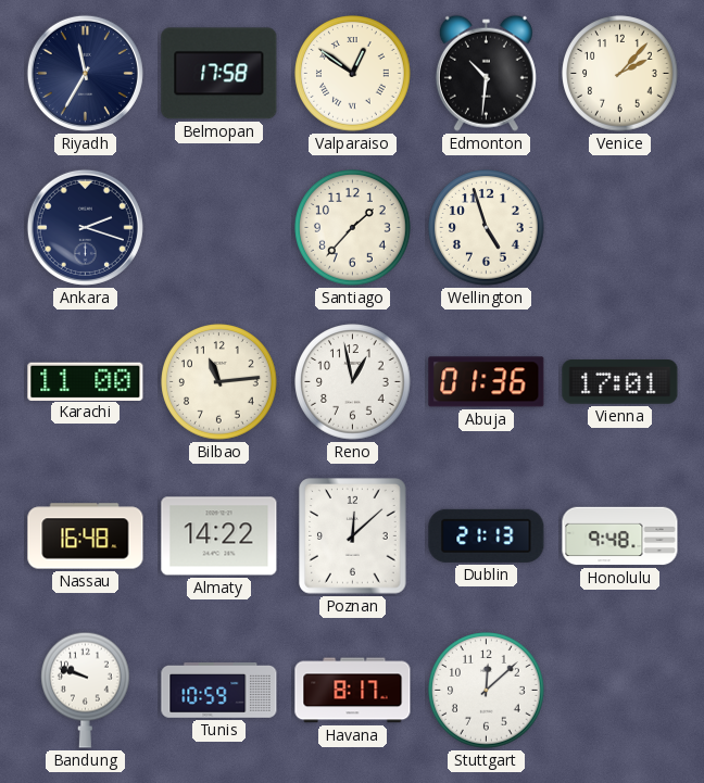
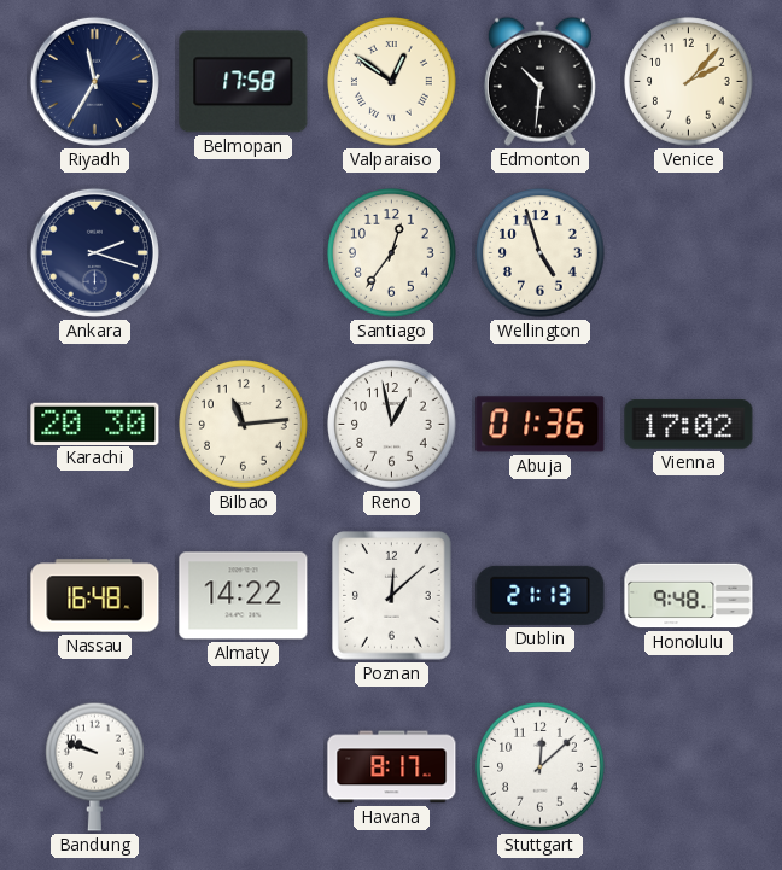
Santiago: 1:37 -> 12:36 (392, 253)
Karachi: 11:00 -> 20:30 (95, 424)
Vienna: 17:01 -> 17:02 (689, 425)
Tunis: 10:59 -> none (219, 690)
